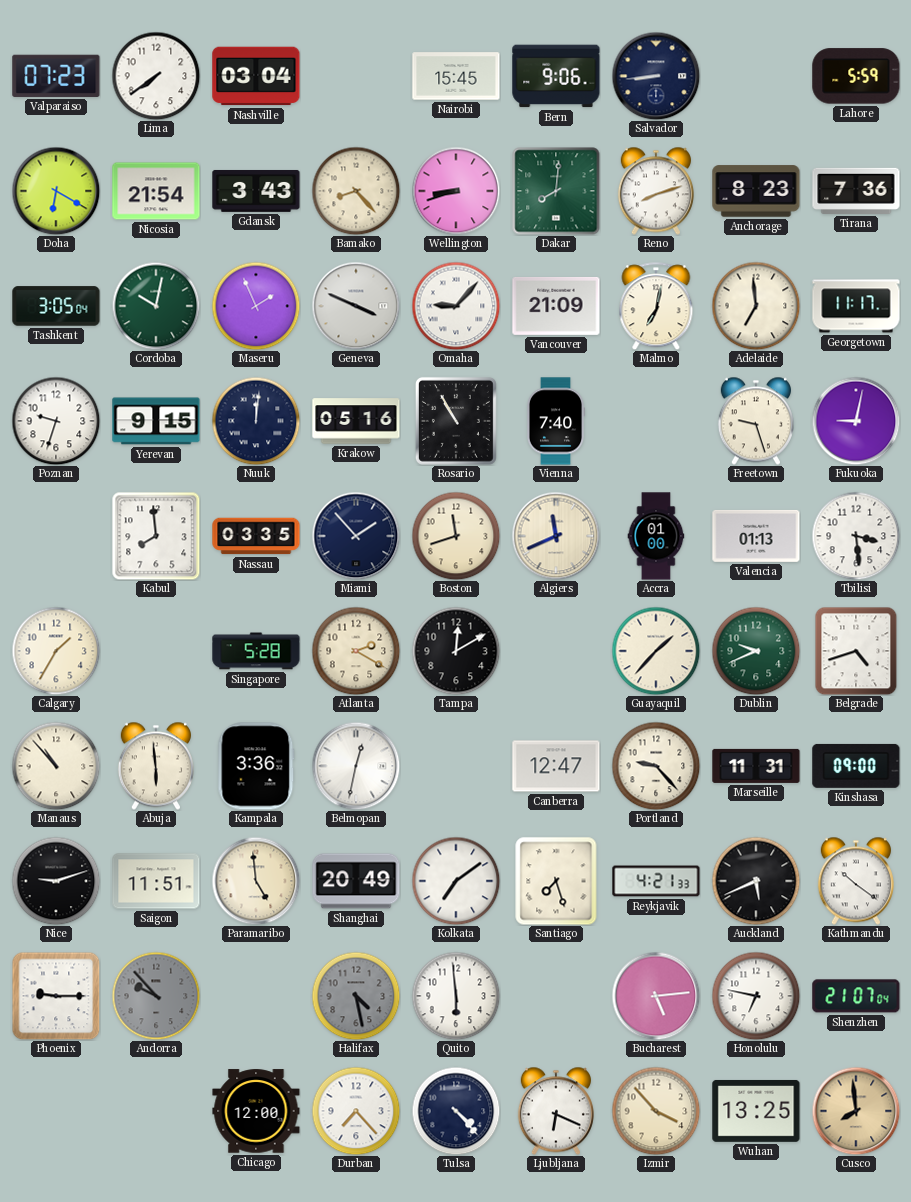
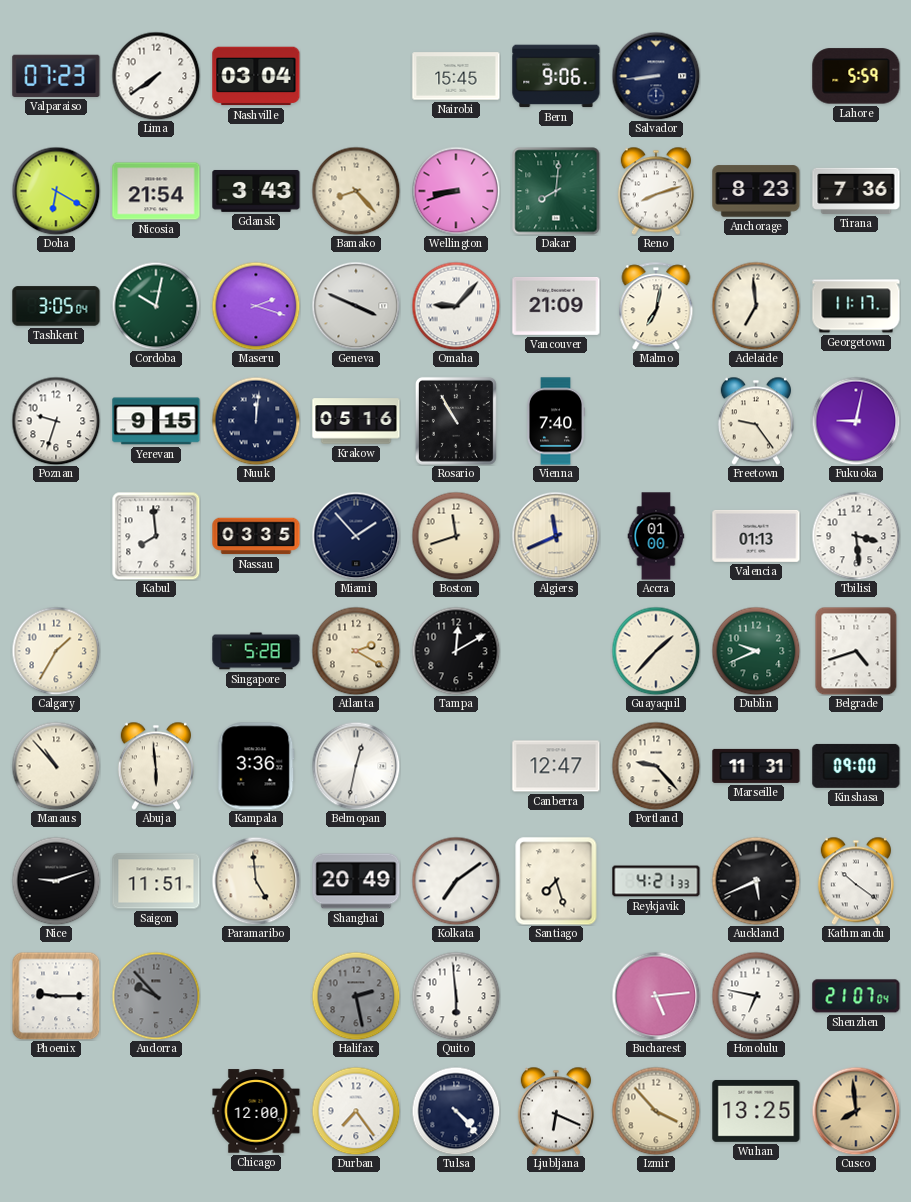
Maseru: 1:56 -> 2:18 (256, 306)
Freetown: 9:27 -> 9:24 (756, 421)
Halifax: 4:28 -> 2:28 (356, 996)
Durban: 7:23 -> 7:24 (356, 1111)
